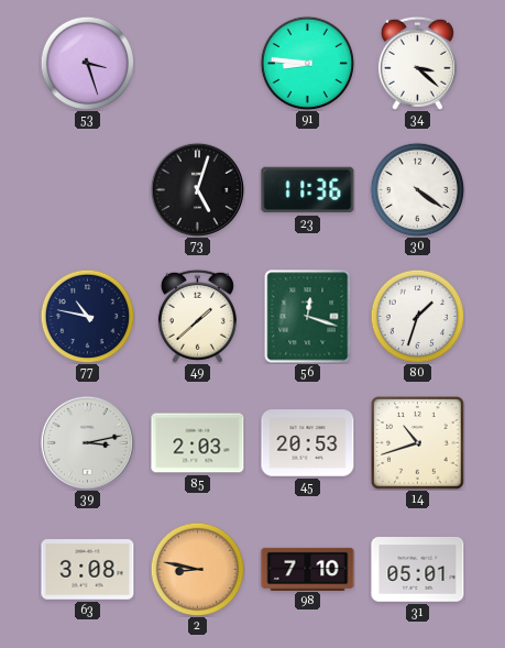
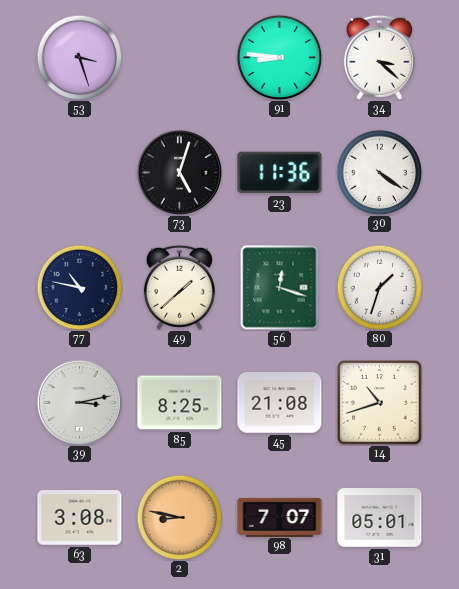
85: 2:03 -> 8:25 (180, 403)
45: 20:53 -> 21:08 (280, 403)
98: 7:10 -> 7:07 (280, 517)
